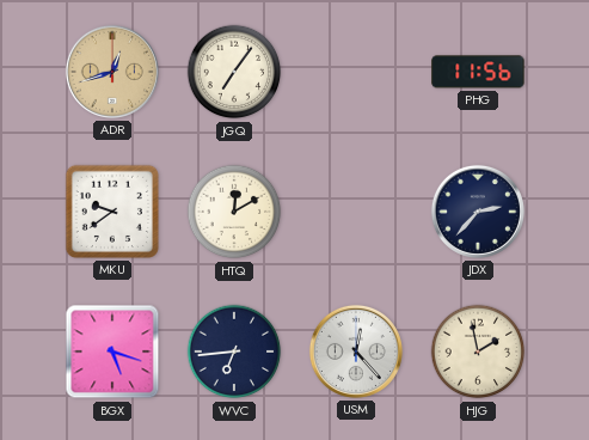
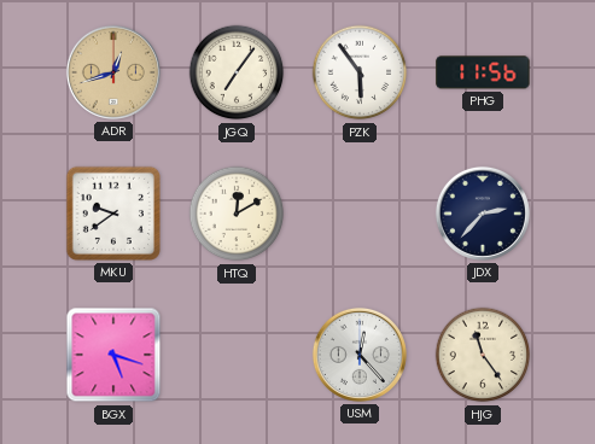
PZK: none -> 5:54 (360, 72)
WVC: 6:44 -> none (234, 352)
HJG: 1:58 -> 11:24 (483, 355)
